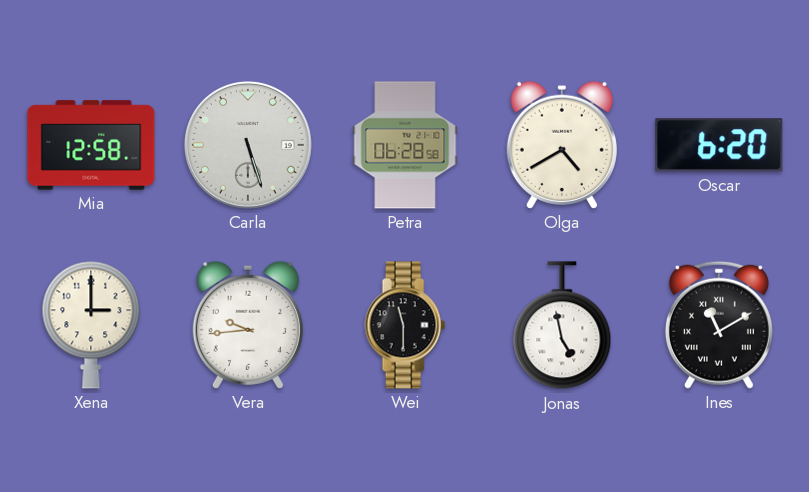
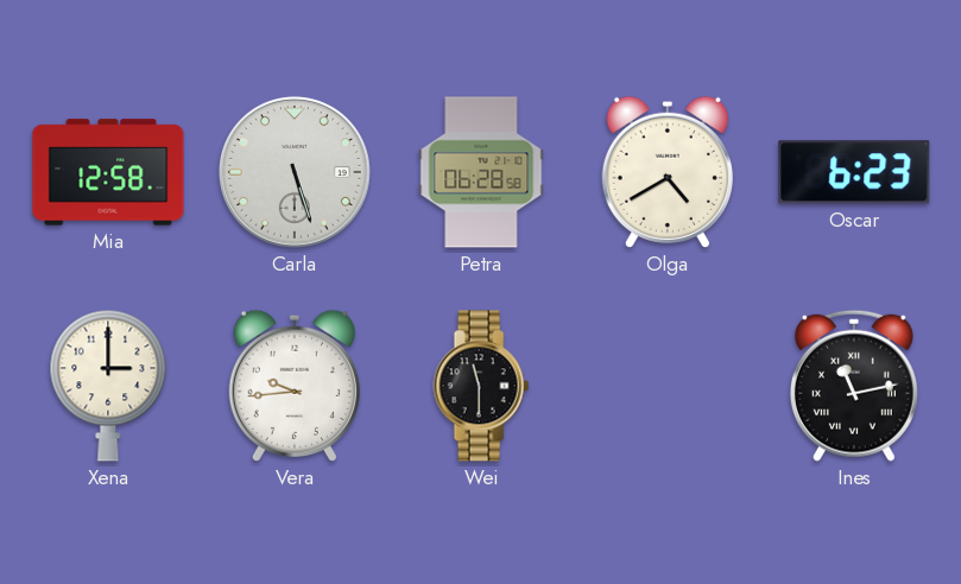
Oscar: 6:20 -> 6:23 (854, 172)
Jonas: 4:58 -> none (562, 326)
Ines: 11:10 -> 11:13 (854, 386)
